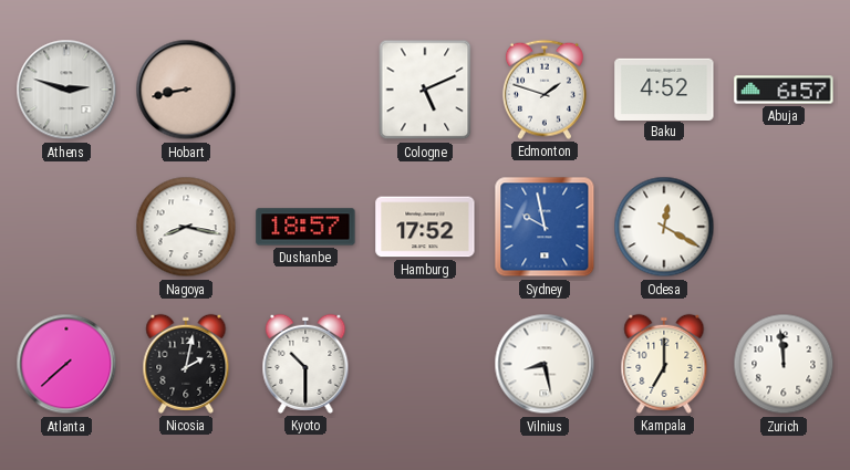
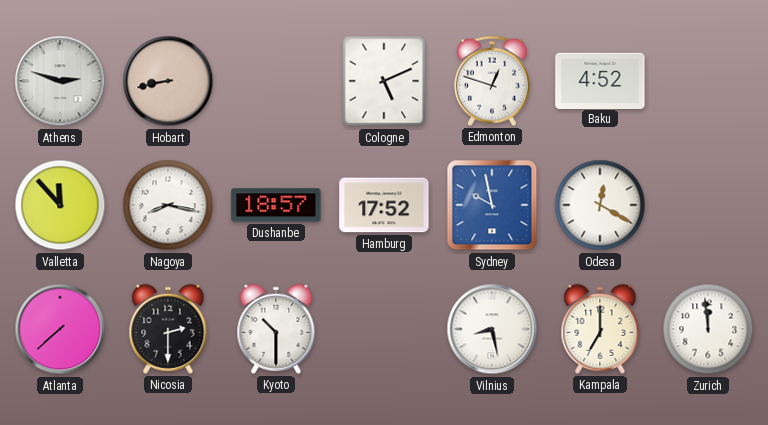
Edmonton: 1:48 -> 12:48 (492, 81)
Abuja: 6:57 -> none (784, 90)
Valletta: none -> 11:53 (60, 205)
Nicosia: 2:02 -> 2:30 (168, 329)
